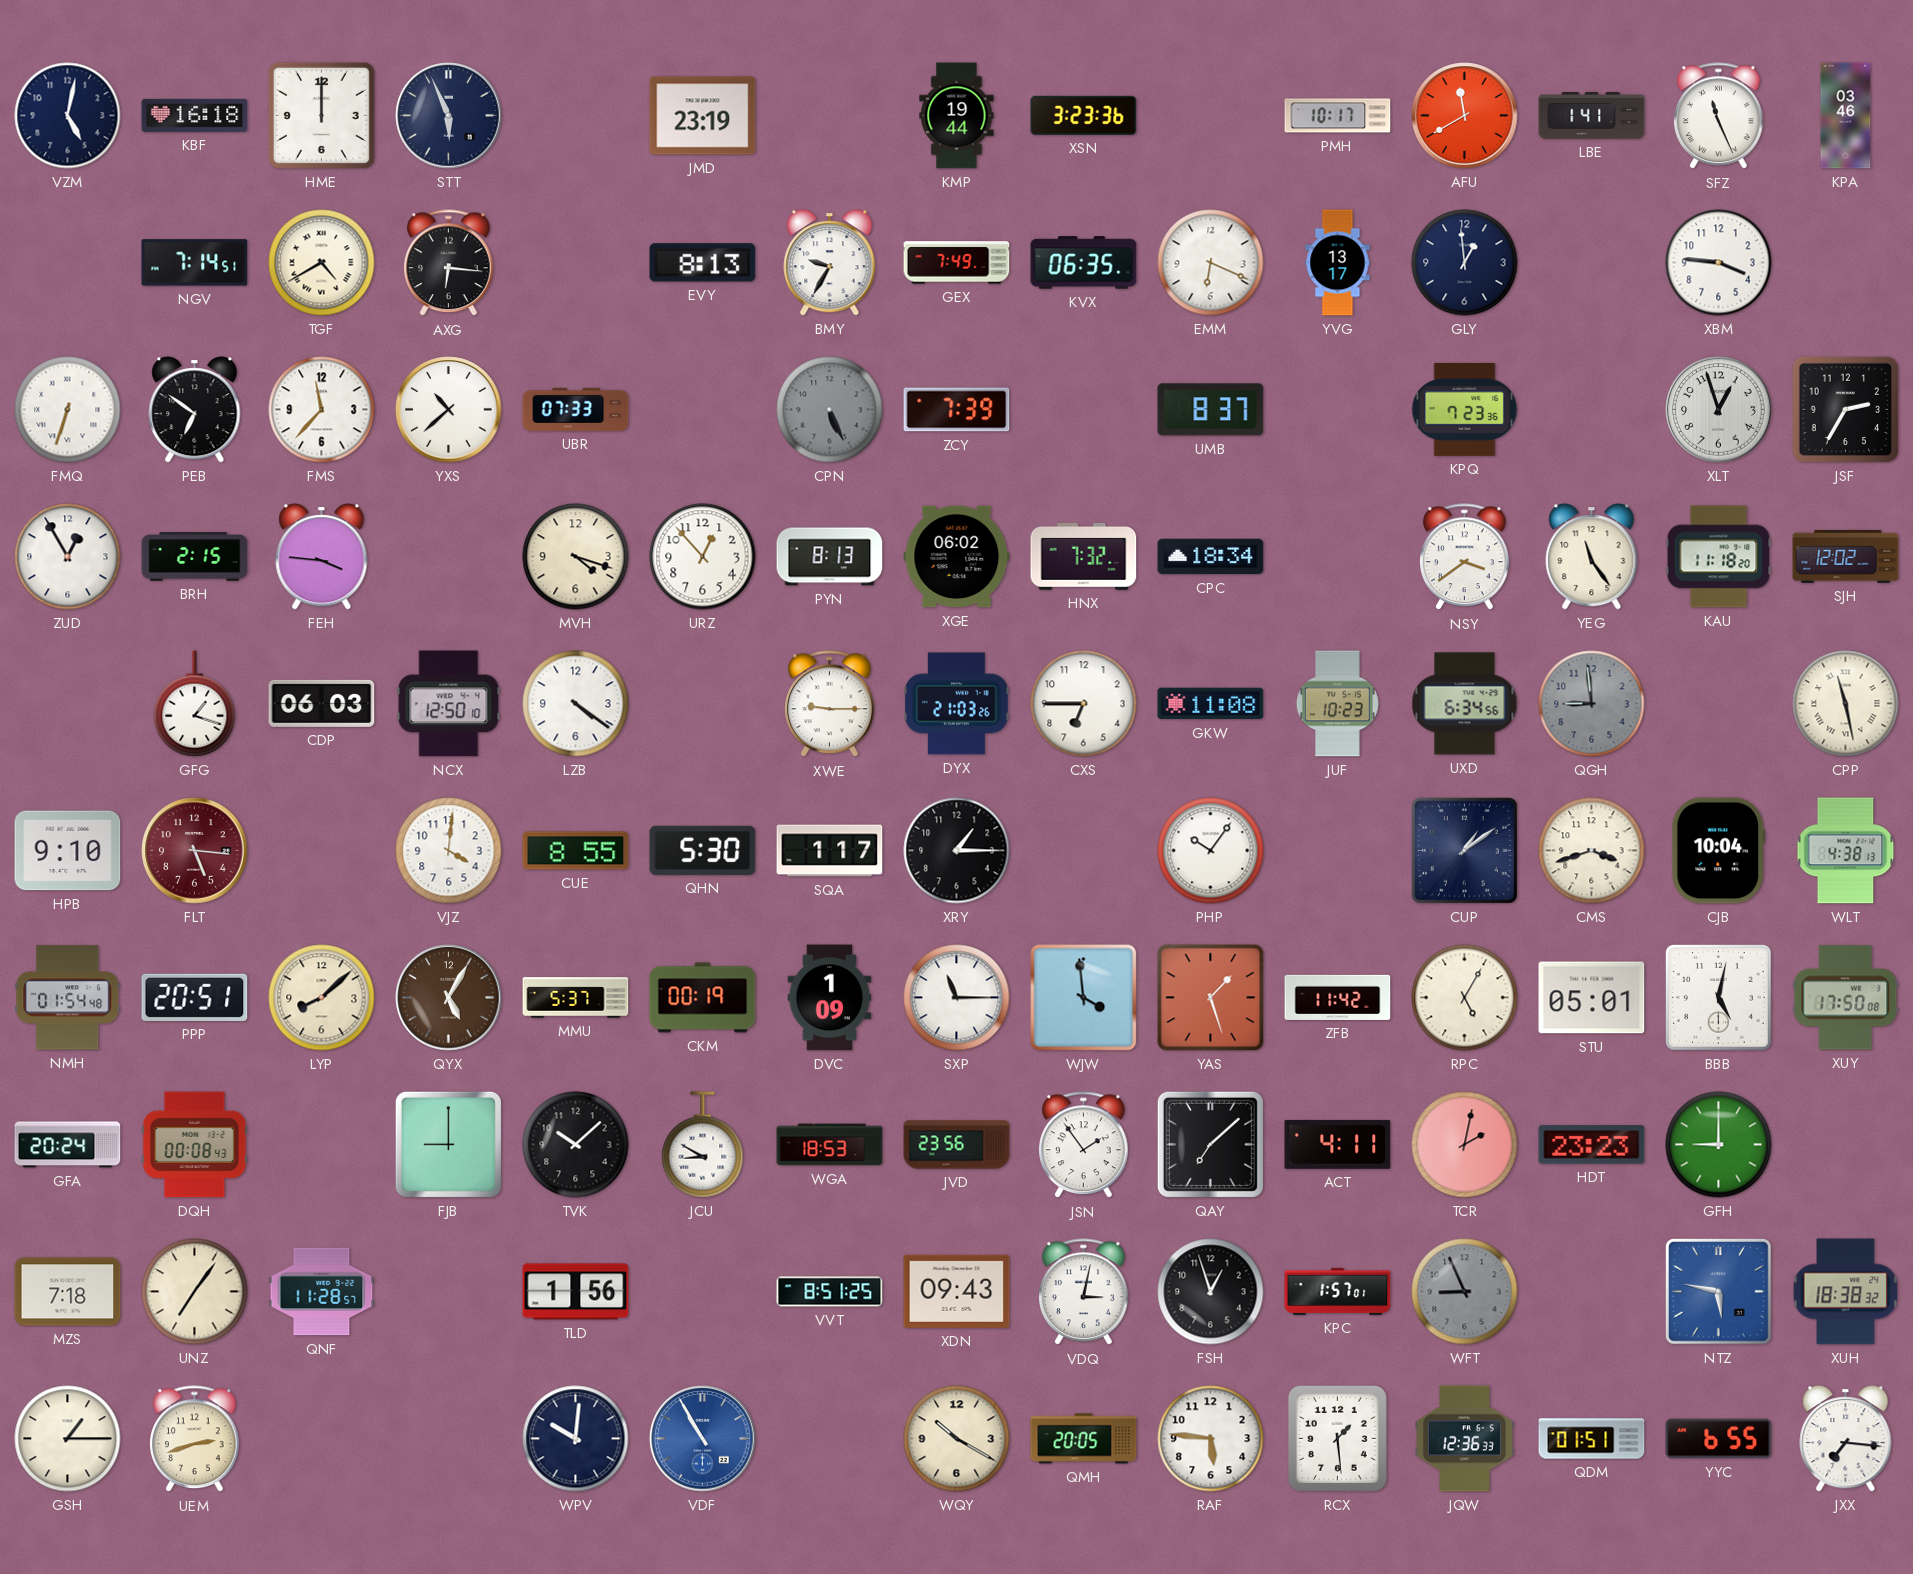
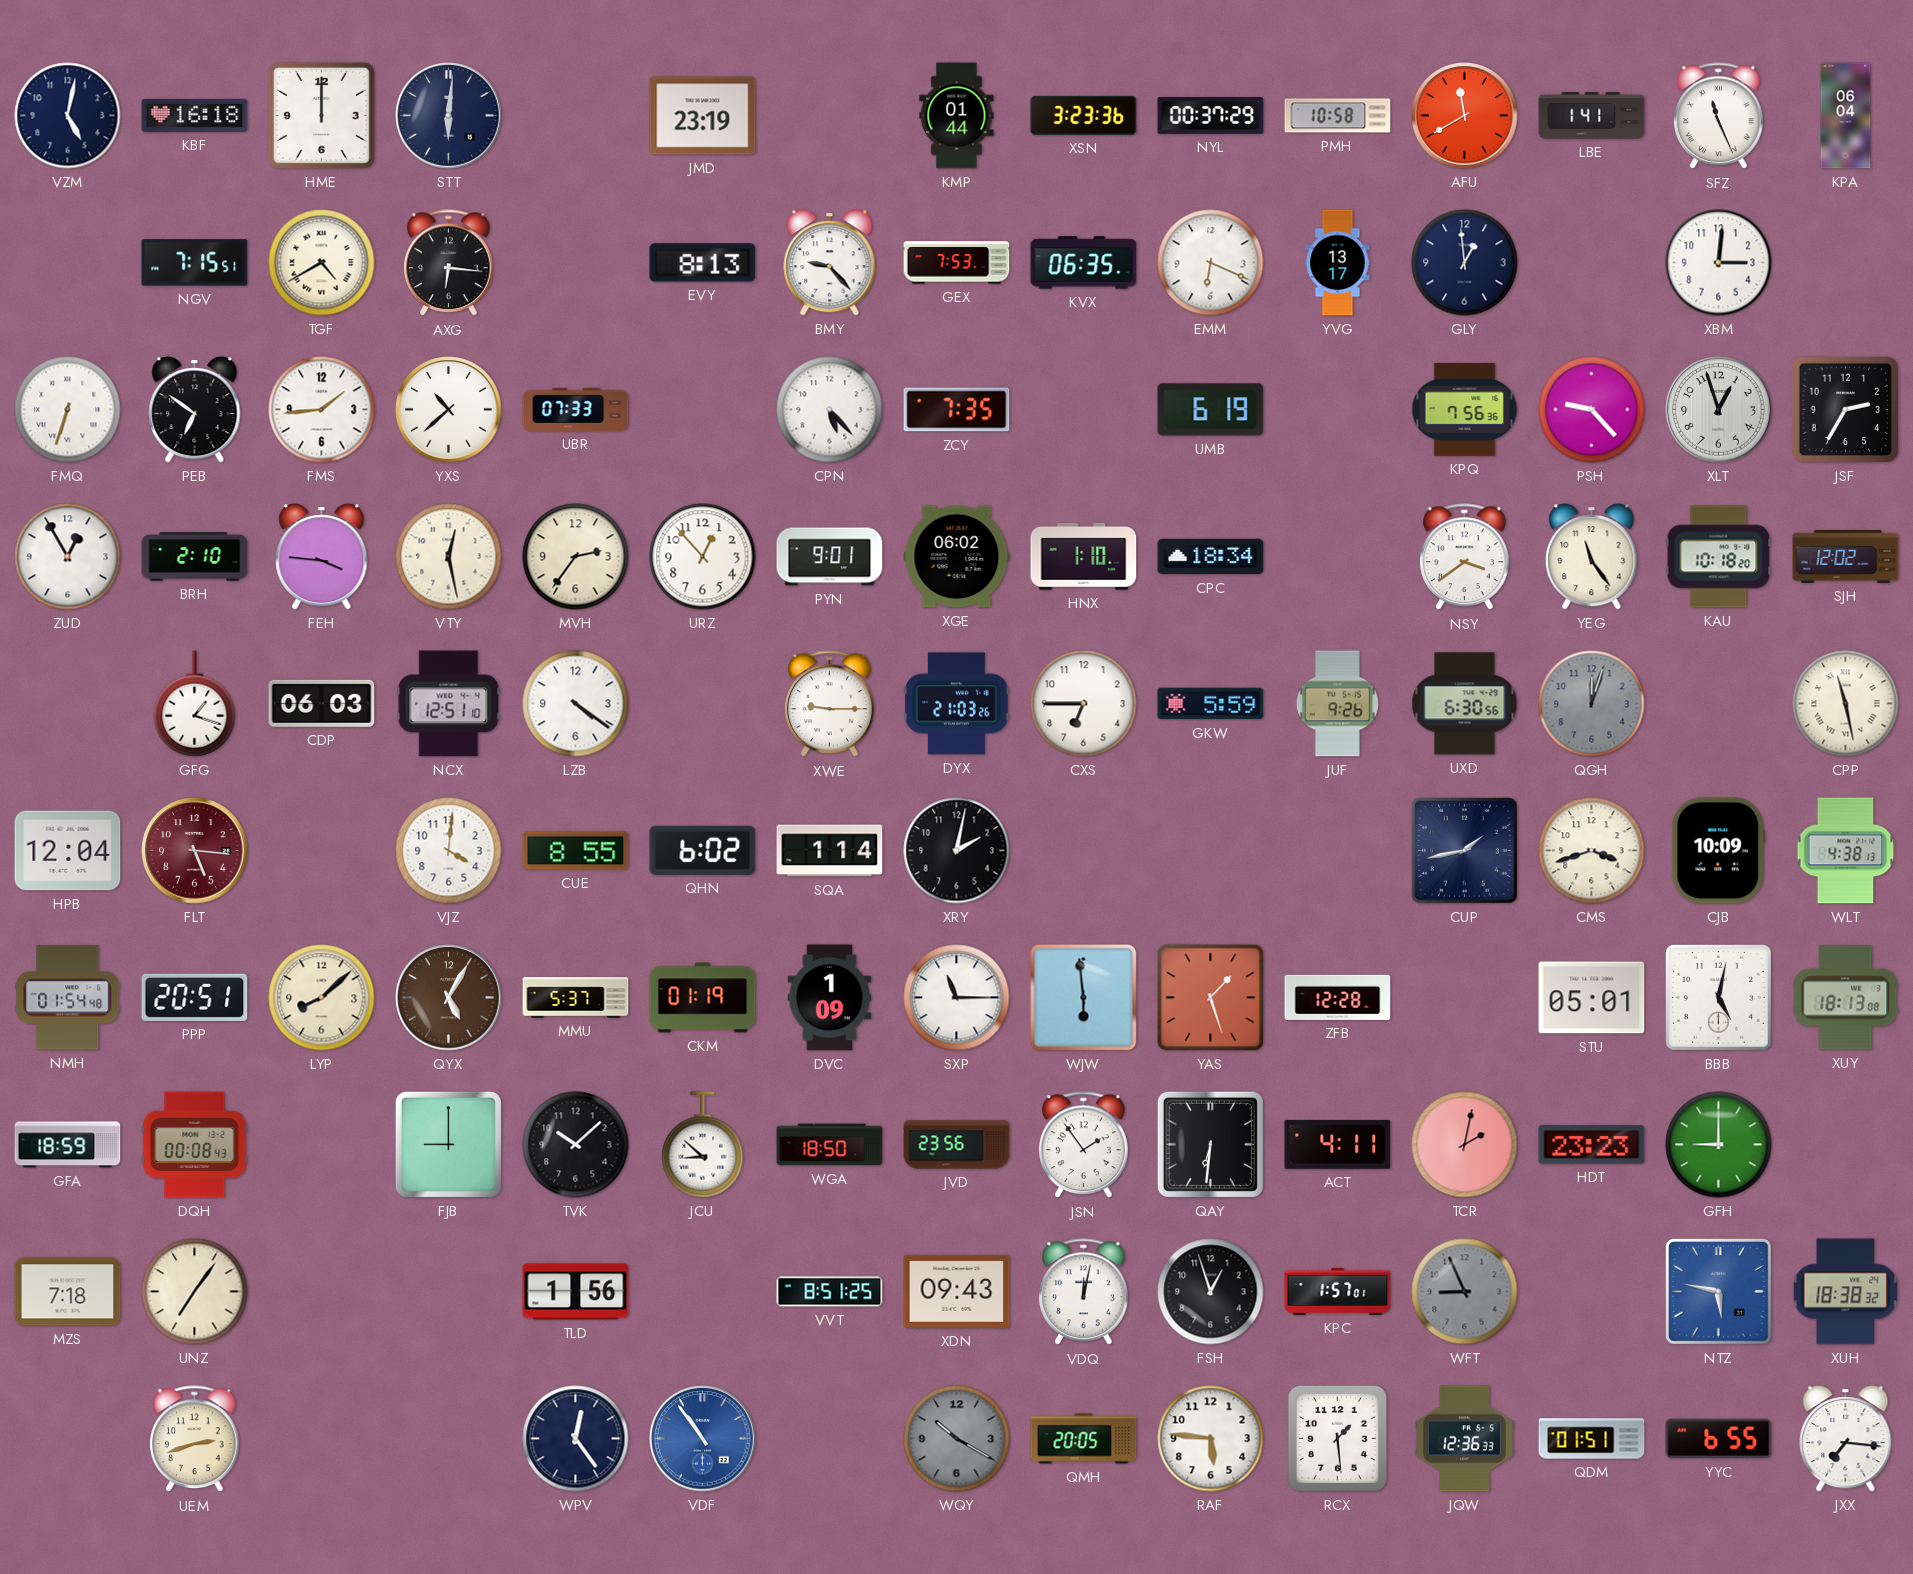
STT: 5:56 -> 6:01 (449, 116)
KMP: 19:44 -> 01:44 (957, 116)
NYL: none -> 00:37 (1211, 116)
PMH: 10:17 -> 10:58 (1338, 116)
KPA: 03:46 -> 06:04 (1846, 116)
NGV: 7:14 -> 7:15 (195, 263)
BMY: 9:35 -> 9:23 (830, 263)
GEX: 7:49 -> 7:53 (957, 263)
XBM: 3:46 -> 3:01 (1719, 263)
FMS: 11:37 -> 1:44 (322, 410)
CPN: 5:26 -> 5:23 (830, 410)
CPN dial: grey -> white (830, 410)
ZCY: 7:39 -> 7:35 (957, 410)
UMB: 8:37 -> 6:19 (1211, 410)
KPQ: 7:23 -> 7:56 (1465, 409)
PSH: none -> 9:23 (1592, 410)
BRH: 2:15 -> 2:10 (195, 557)
VTY: none -> 12:28 (449, 557)
MVH: 4:18 -> 2:36 (576, 557)
PYN: 8:13 -> 9:01 (830, 557)
HNX: 7:32 -> 1:10 (1084, 556)
KAU: 11:18 -> 10:18 (1719, 557)
NCX: 12:50 -> 12:51 (449, 704)
GKW: 11:08 -> 5:59 (1211, 704)
JUF: 10:23 -> 9:26 (1337, 704)
UXD: 6:34 -> 6:30 (1465, 704)
QGH: 8:59 -> 12:03 (1592, 704)
HPB: 9:10 -> 12:04 (68, 851)
QHN: 5:30 -> 6:02 (703, 850)
SQA: 1:17 -> 1:14 (830, 851)
XRY: 1:15 -> 2:02 (957, 851)
PHP: 10:06 -> none (1211, 851)
CUP: 1:09 -> 1:43 (1465, 851)
CJB: 10:04 -> 10:09 (1718, 851)
CKM: 00:19 -> 01:19 (703, 998)
WJW: 3:59 -> 5:59 (1084, 998)
ZFB: 11:42 -> 12:28 (1338, 997)
RPC: 5:05 -> none (1465, 998)
XUY: 17:50 -> 18:13 (1846, 998)
GFA: 20:24 -> 18:59 (68, 1145)
JCU: 8:50 -> 8:52 (703, 1145)
WGA: 18:53 -> 18:50 (830, 1145)
QAY: 7:08 -> 6:31 (1210, 1144)
QNF: 11:28 -> none (322, 1292)
VDQ: 3:02 -> 12:02 (1084, 1292)
GSH: 1:15 -> none (68, 1439)
WPV: 10:01 -> 12:24 (576, 1439)
VDF: 10:55 -> 10:54 (703, 1439)
WQY dial: cream -> grey (957, 1439)
